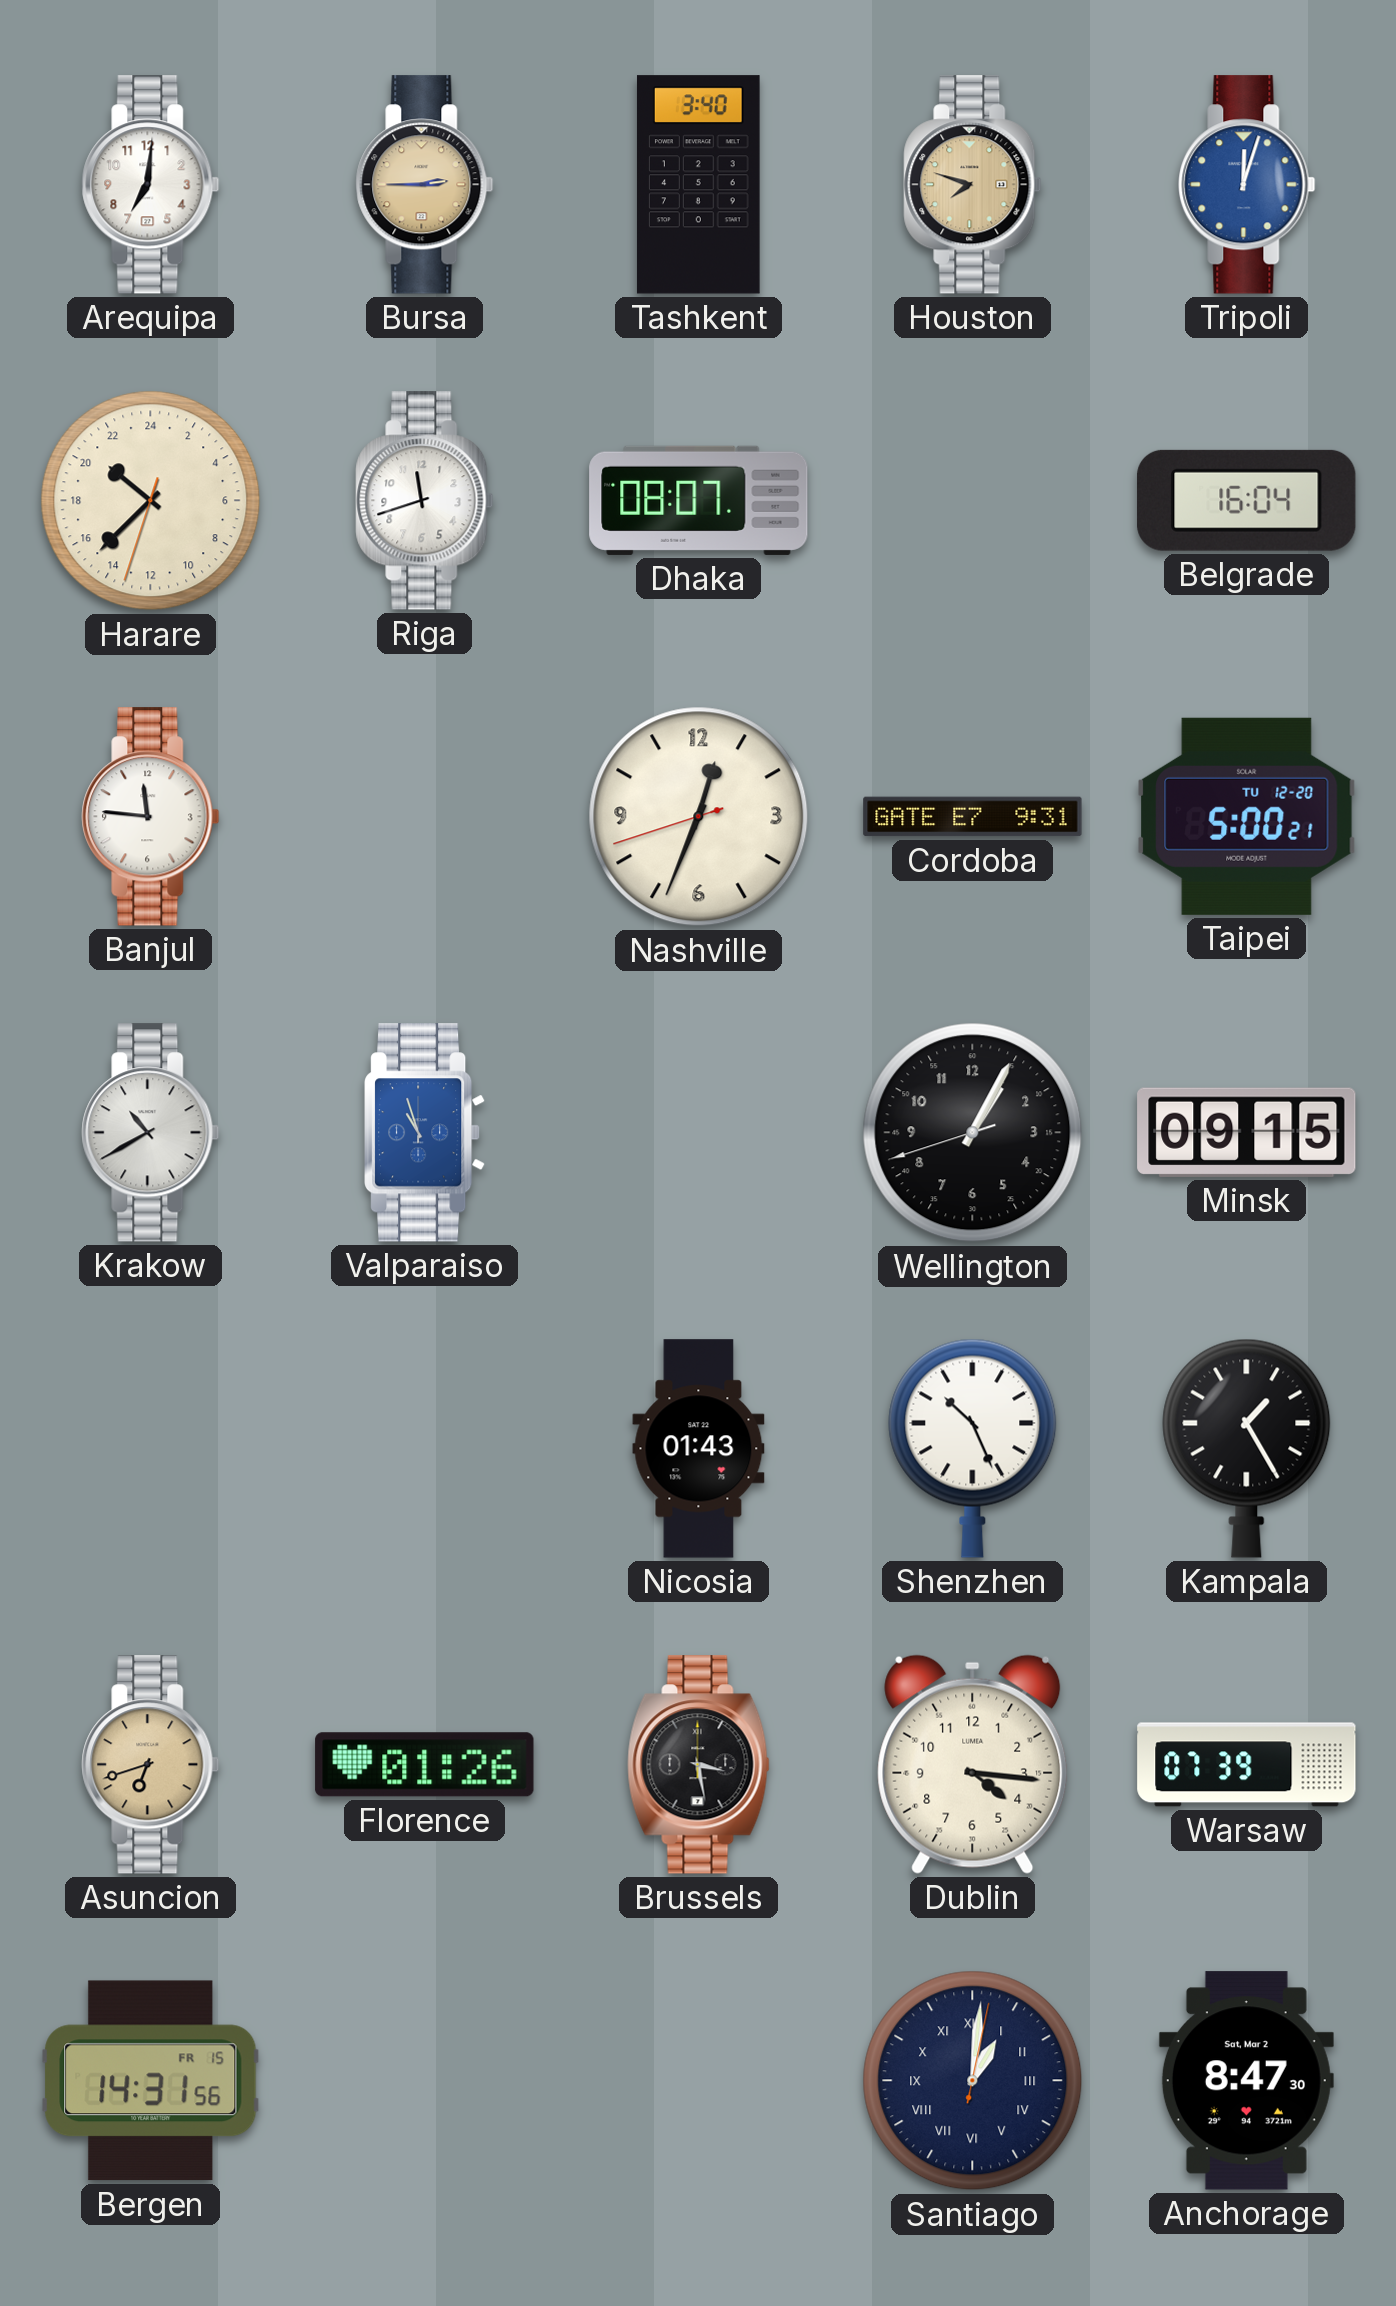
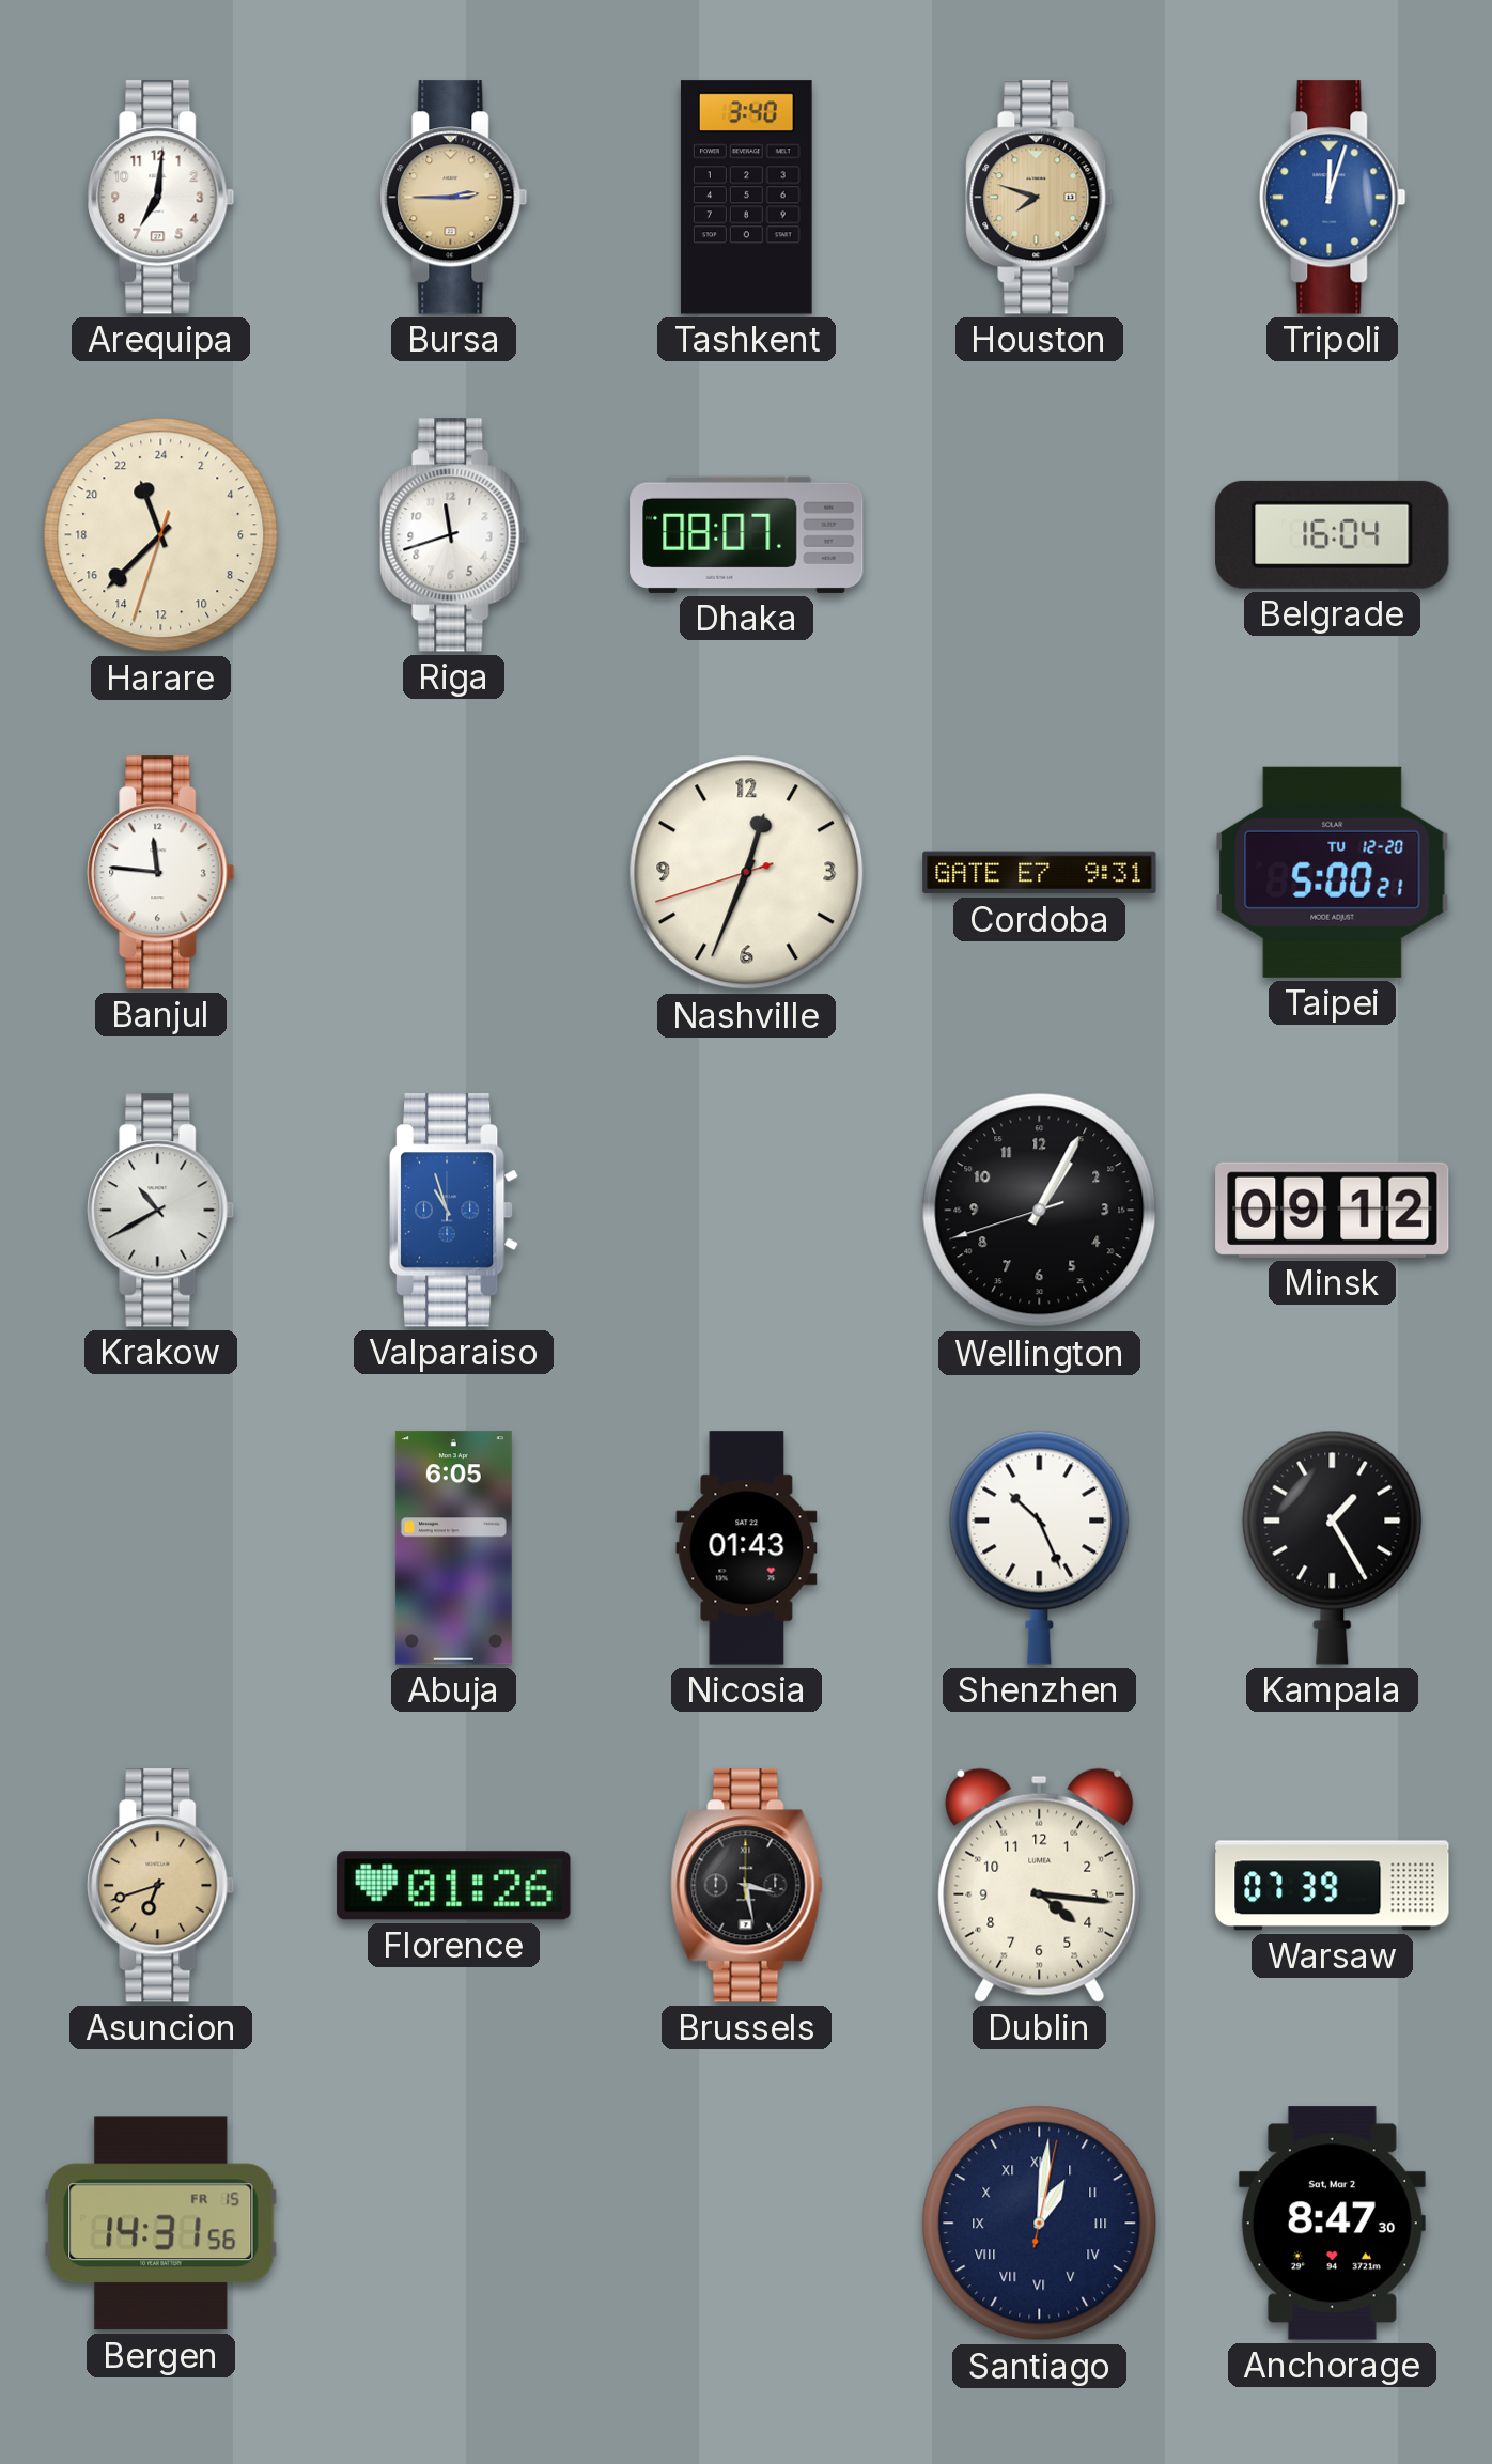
Harare: 20:37 -> 22:37 (161, 535)
Minsk: 09:15 -> 09:12 (1333, 1210)
Abuja: none -> 6:05 (453, 1548)
